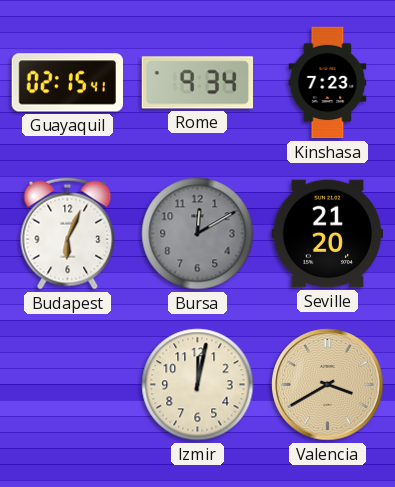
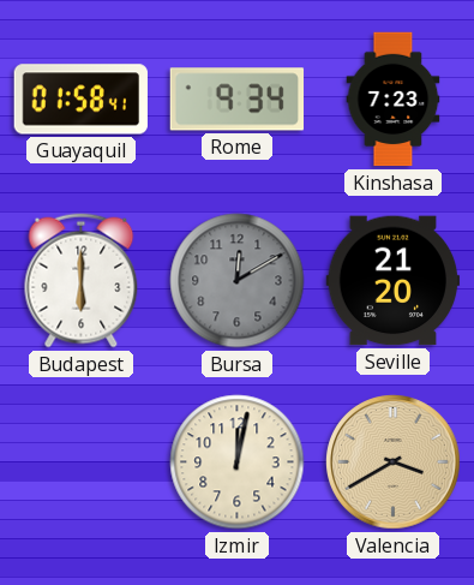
Guayaquil: 02:15 -> 01:58 (80, 100)
Budapest: 6:04 -> 6:00 (82, 281)
